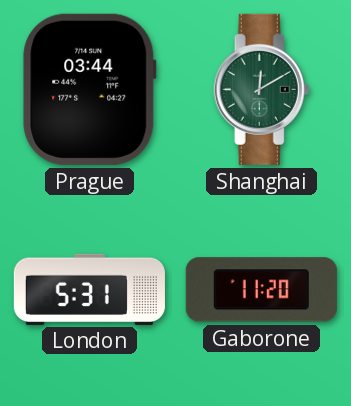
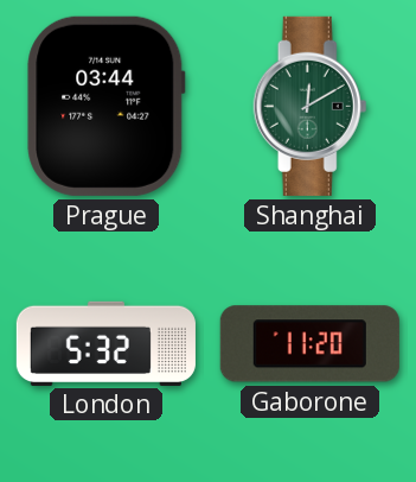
London: 5:31 -> 5:32 (105, 343)
